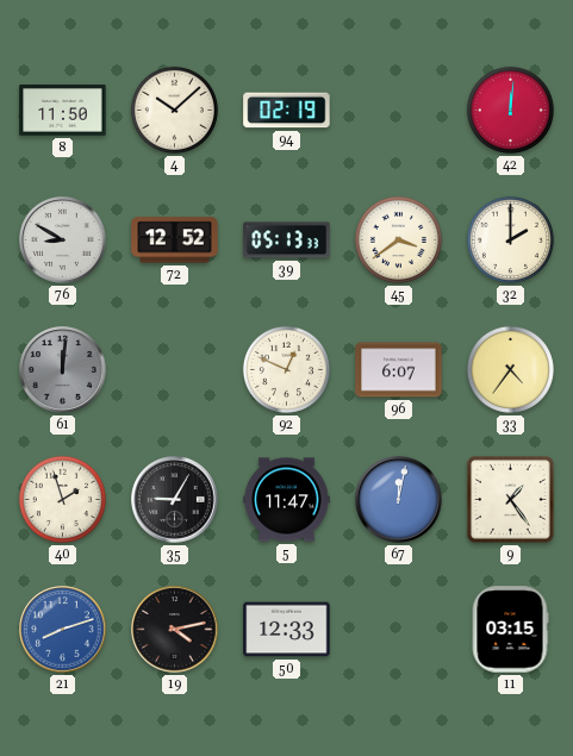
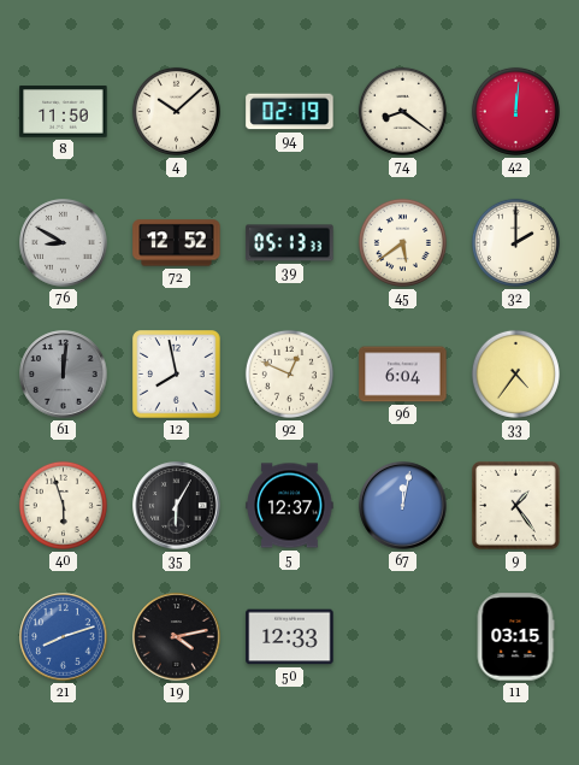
74: none -> 8:21 (402, 111)
45: 3:39 -> 5:39 (402, 242)
12: none -> 7:58 (177, 375)
96: 6:07 -> 6:04 (403, 375)
40: 1:57 -> 5:57 (63, 505)
35: 9:05 -> 6:05 (177, 506)
5: 11:47 -> 12:37 (290, 506)
